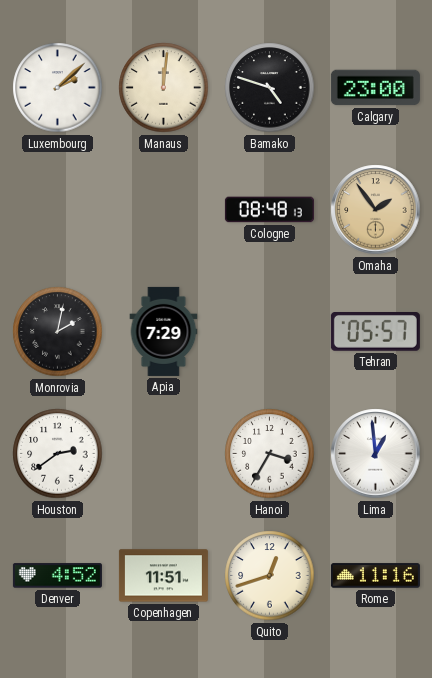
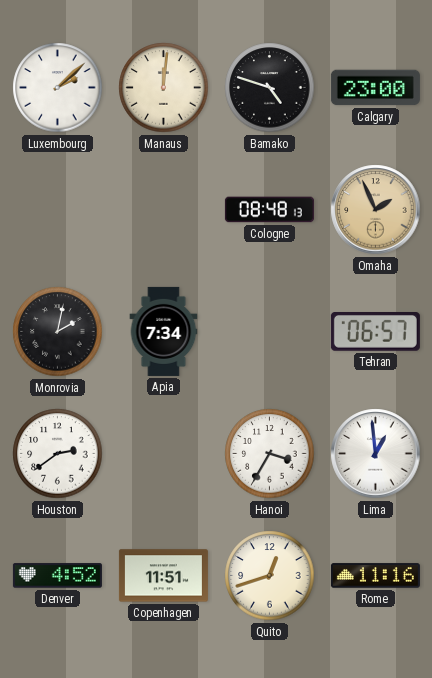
Omaha: 1:54 -> 1:56 (376, 210)
Apia: 7:29 -> 7:34 (164, 331)
Tehran: 05:57 -> 06:57 (375, 332)
